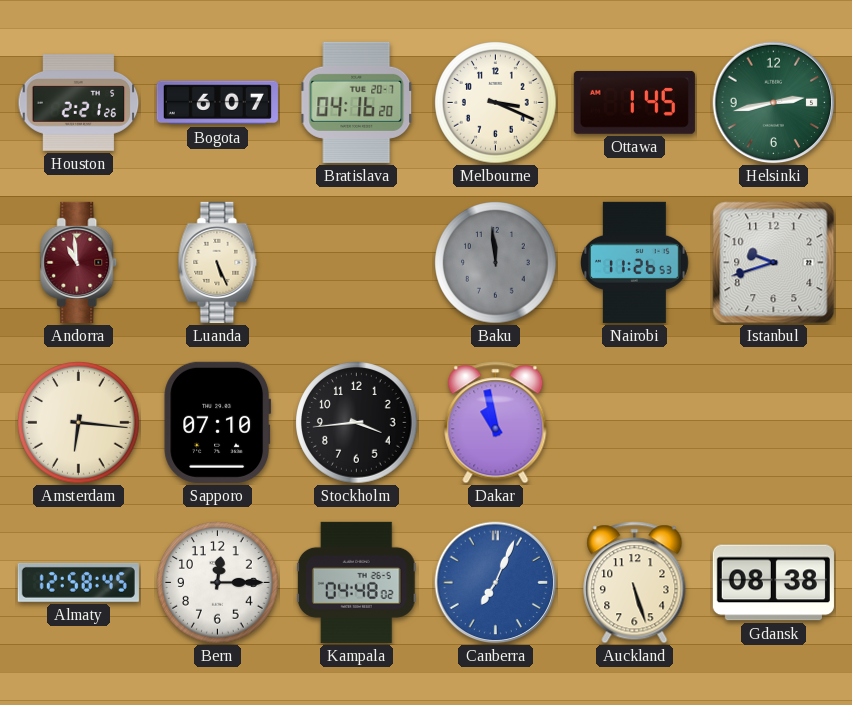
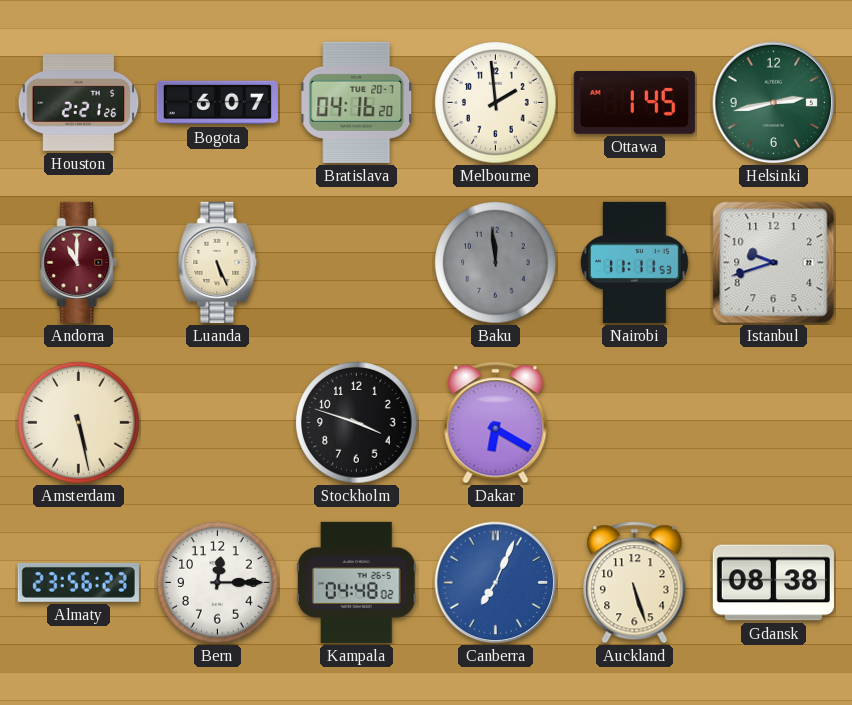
Melbourne: 3:19 -> 1:59 (496, 103)
Andorra: 10:59 -> 11:00 (79, 262)
Nairobi: 11:26 -> 11:11 (635, 262)
Amsterdam: 6:16 -> 5:28 (79, 423)
Sapporo: 07:10 -> none (218, 422)
Stockholm: 3:44 -> 3:48 (357, 423)
Dakar: 10:58 -> 6:20 (496, 423)
Almaty: 12:58 -> 23:56 (78, 582)
